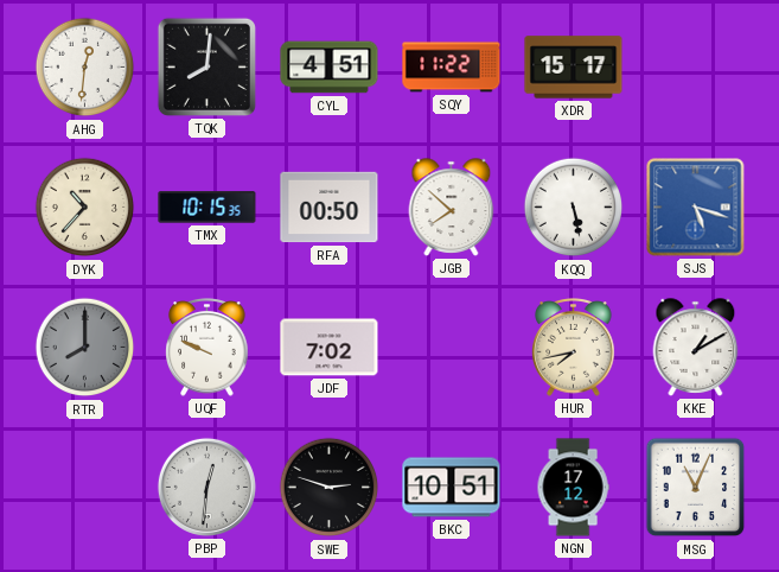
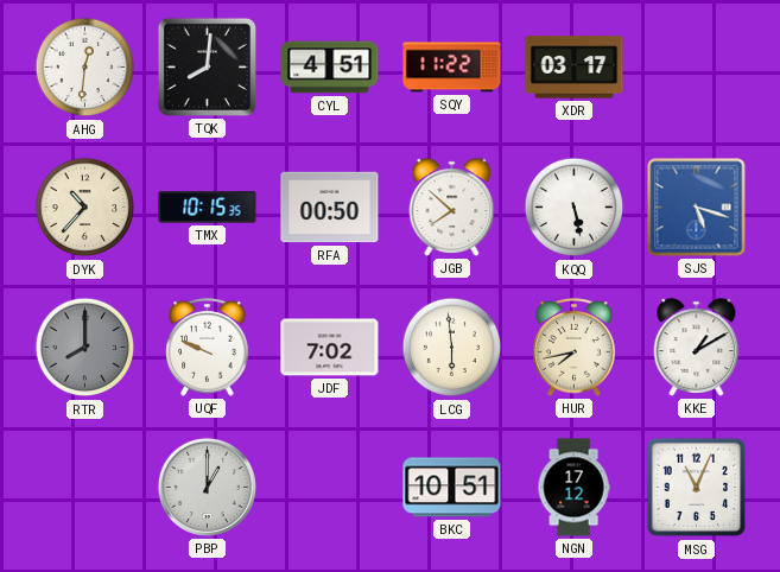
XDR: 15:17 -> 03:17 (575, 68)
LCG: none -> 5:59 (452, 348)
PBP: 12:31 -> 1:00 (207, 487)
SWE: 2:48 -> none (330, 488)
